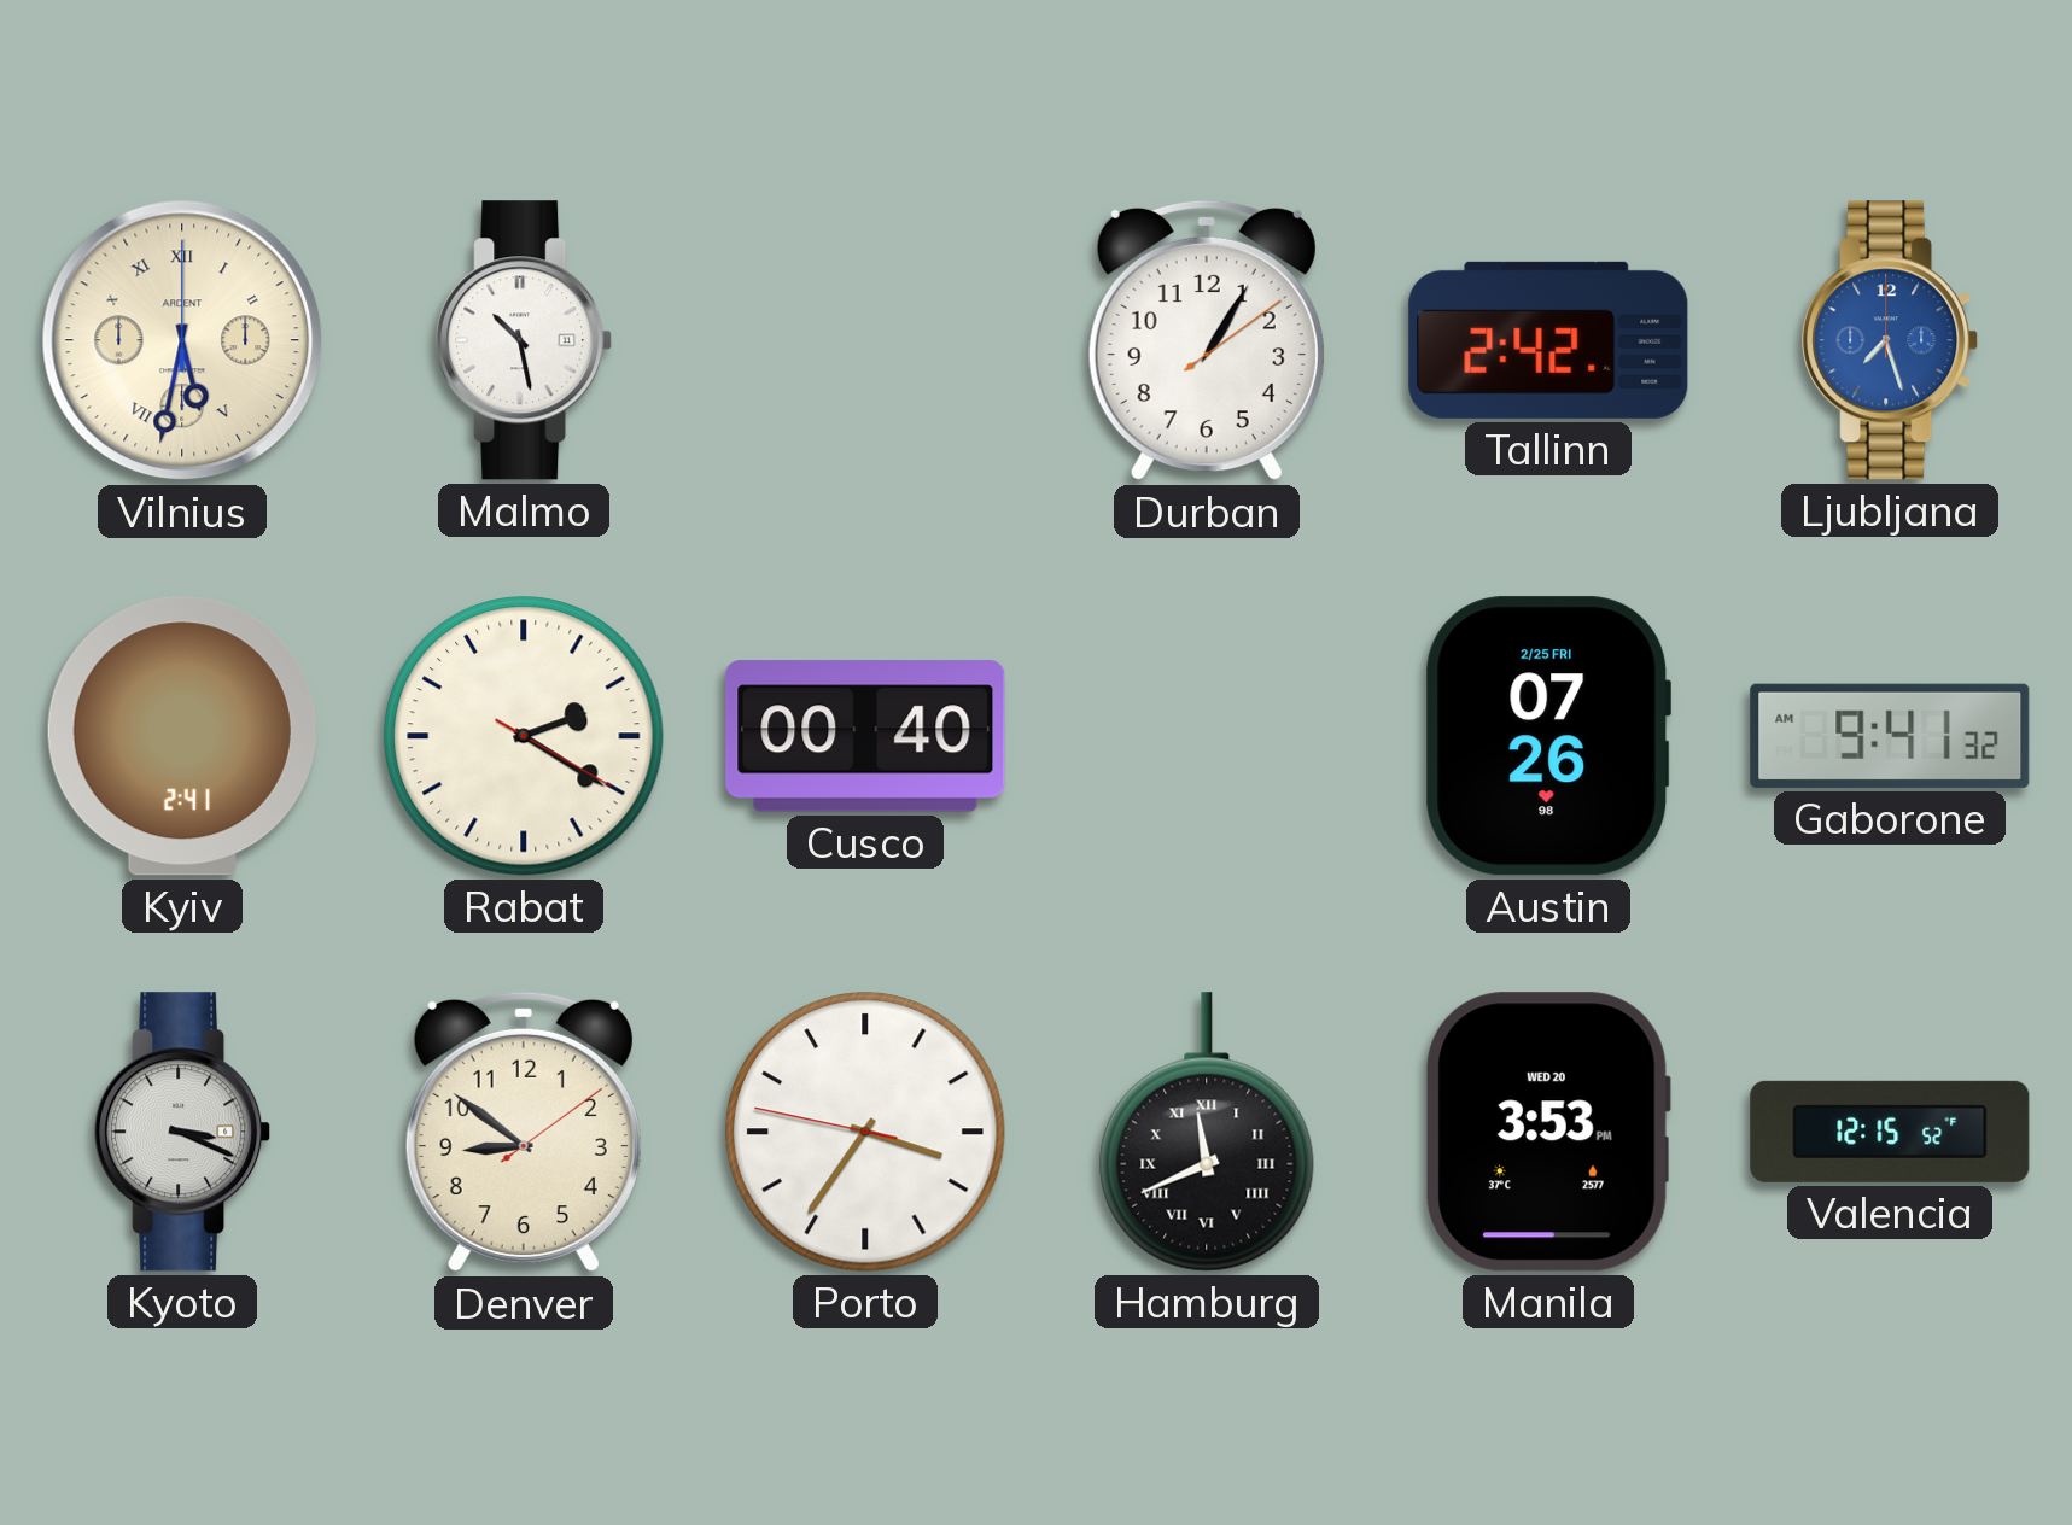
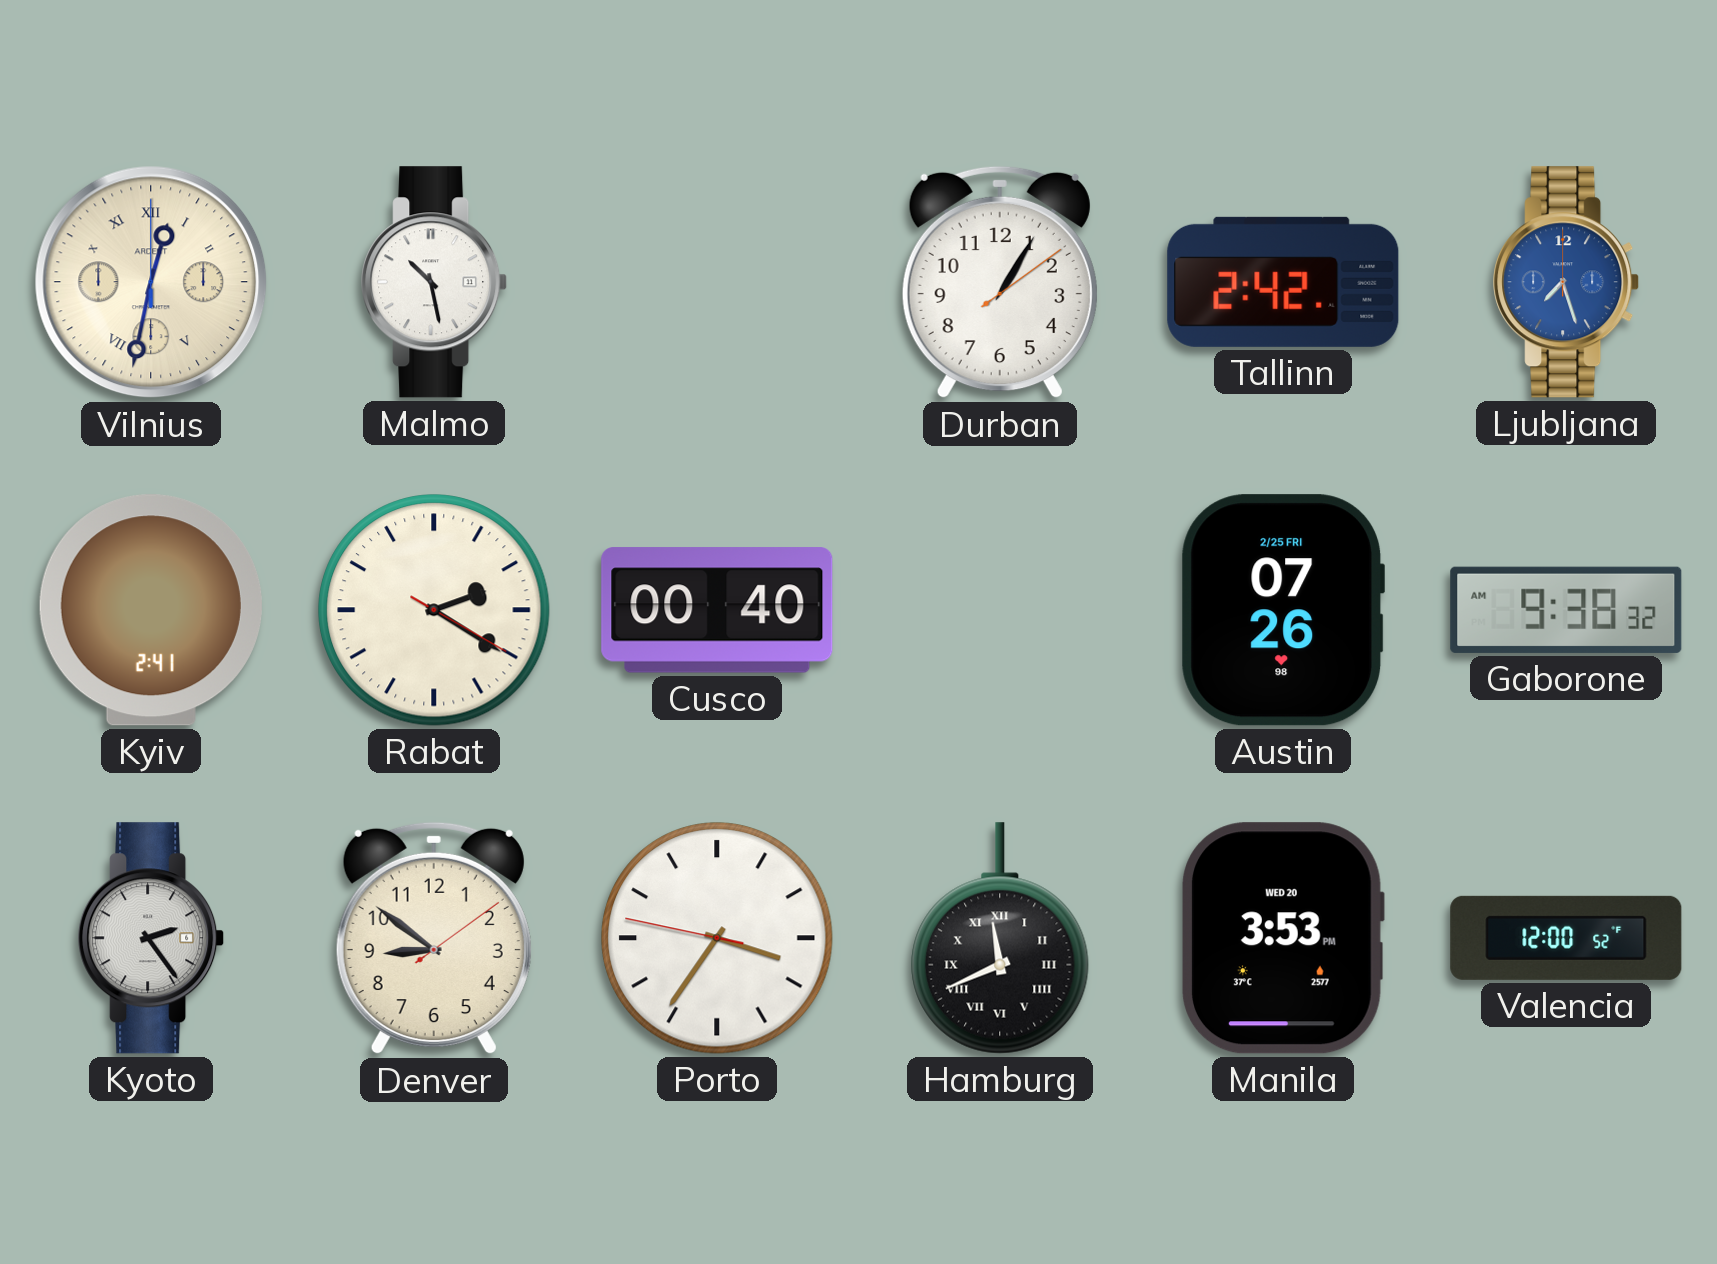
Vilnius: 5:32 -> 12:32 (151, 282)
Gaborone: 9:41 -> 9:38 (1566, 610)
Kyoto: 3:19 -> 2:24 (152, 938)
Valencia: 12:15 -> 12:00 (1566, 938)
